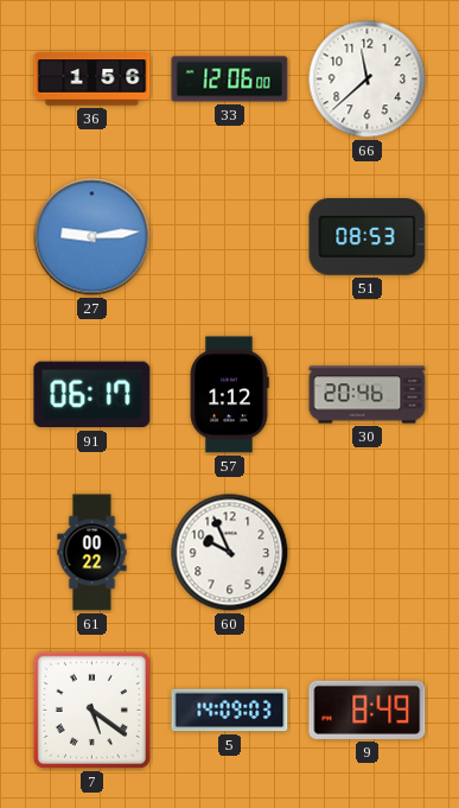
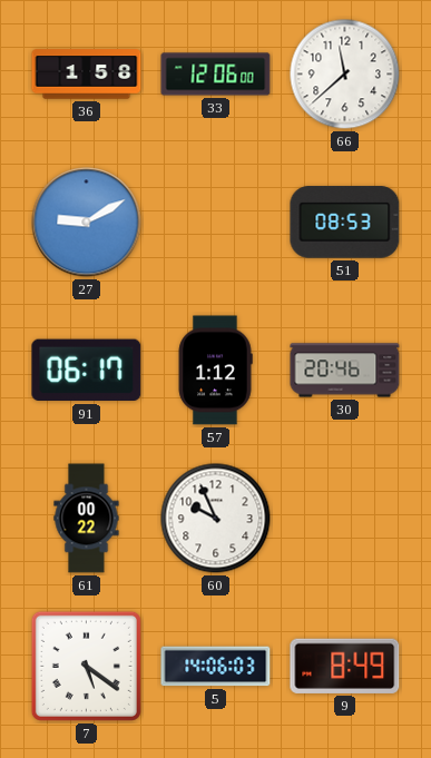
36: 1:56 -> 1:58 (87, 75)
27: 9:14 -> 9:10 (87, 223)
5: 14:09 -> 14:06 (216, 667)
